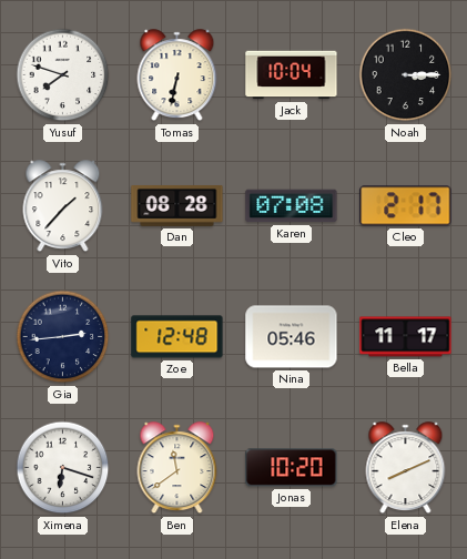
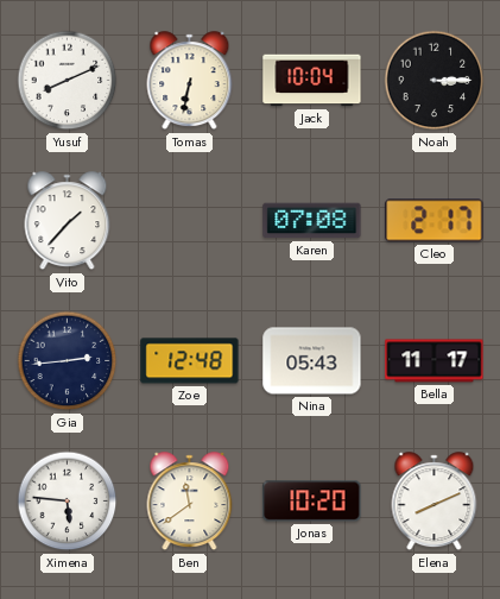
Yusuf: 7:48 -> 8:11 (68, 81)
Dan: 08:28 -> none (177, 206)
Nina: 05:46 -> 05:43 (312, 361)
Ximena: 6:18 -> 5:46 (68, 502)
